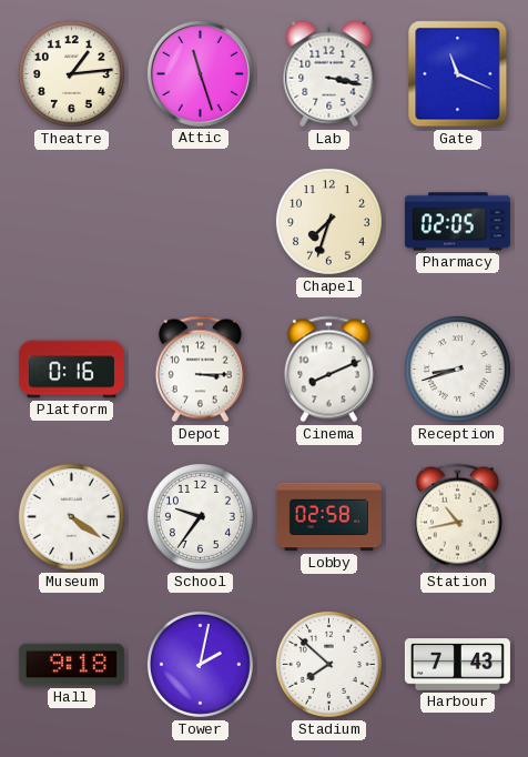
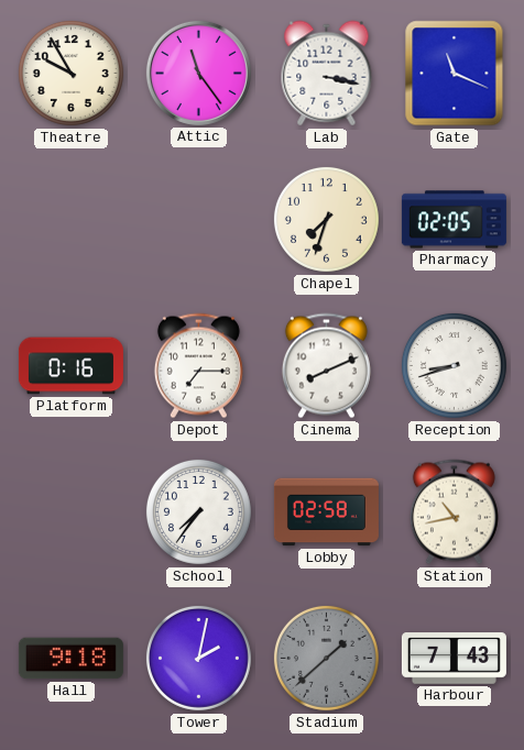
Theatre: 1:14 -> 9:55 (70, 73)
Attic: 11:27 -> 11:24 (198, 73)
Depot: 3:15 -> 7:15 (198, 366)
Museum: 4:21 -> none (71, 516)
School: 9:36 -> 7:36 (198, 511)
Stadium: 7:52 -> 1:38 (326, 658)
Stadium dial: white -> grey (326, 658)
